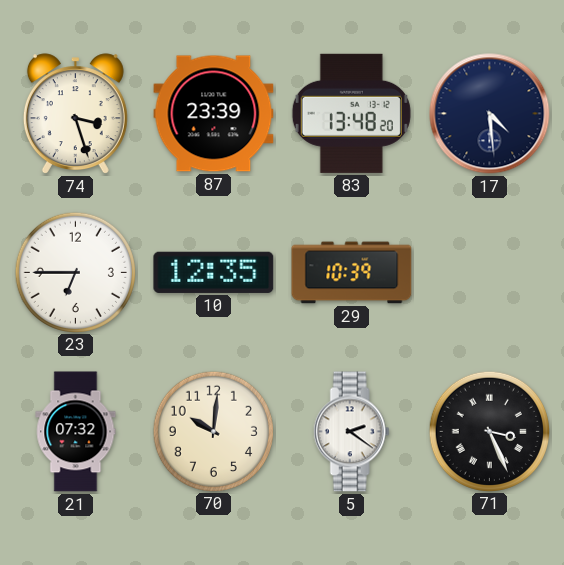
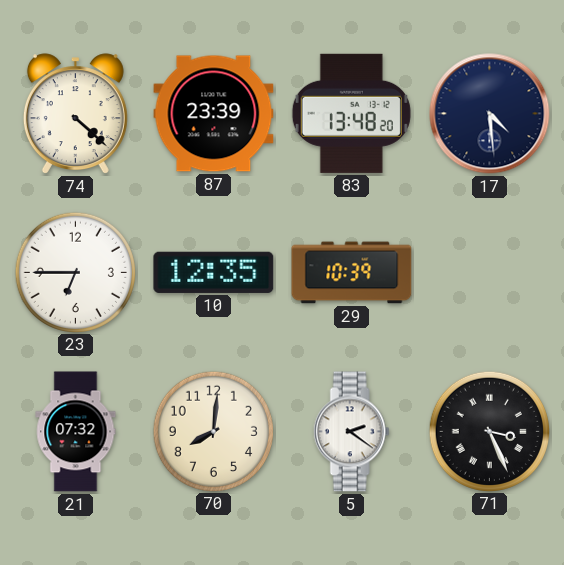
74: 3:27 -> 4:22 (75, 114)
70: 10:01 -> 8:01 (213, 431)
